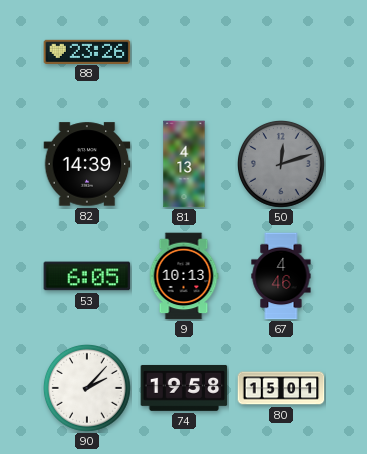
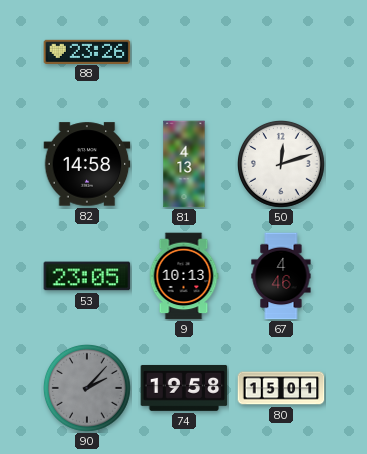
82: 14:39 -> 14:58 (87, 164)
50 dial: grey -> white (282, 165)
53: 6:05 -> 23:05 (87, 276)
90 dial: white -> grey (88, 389)
